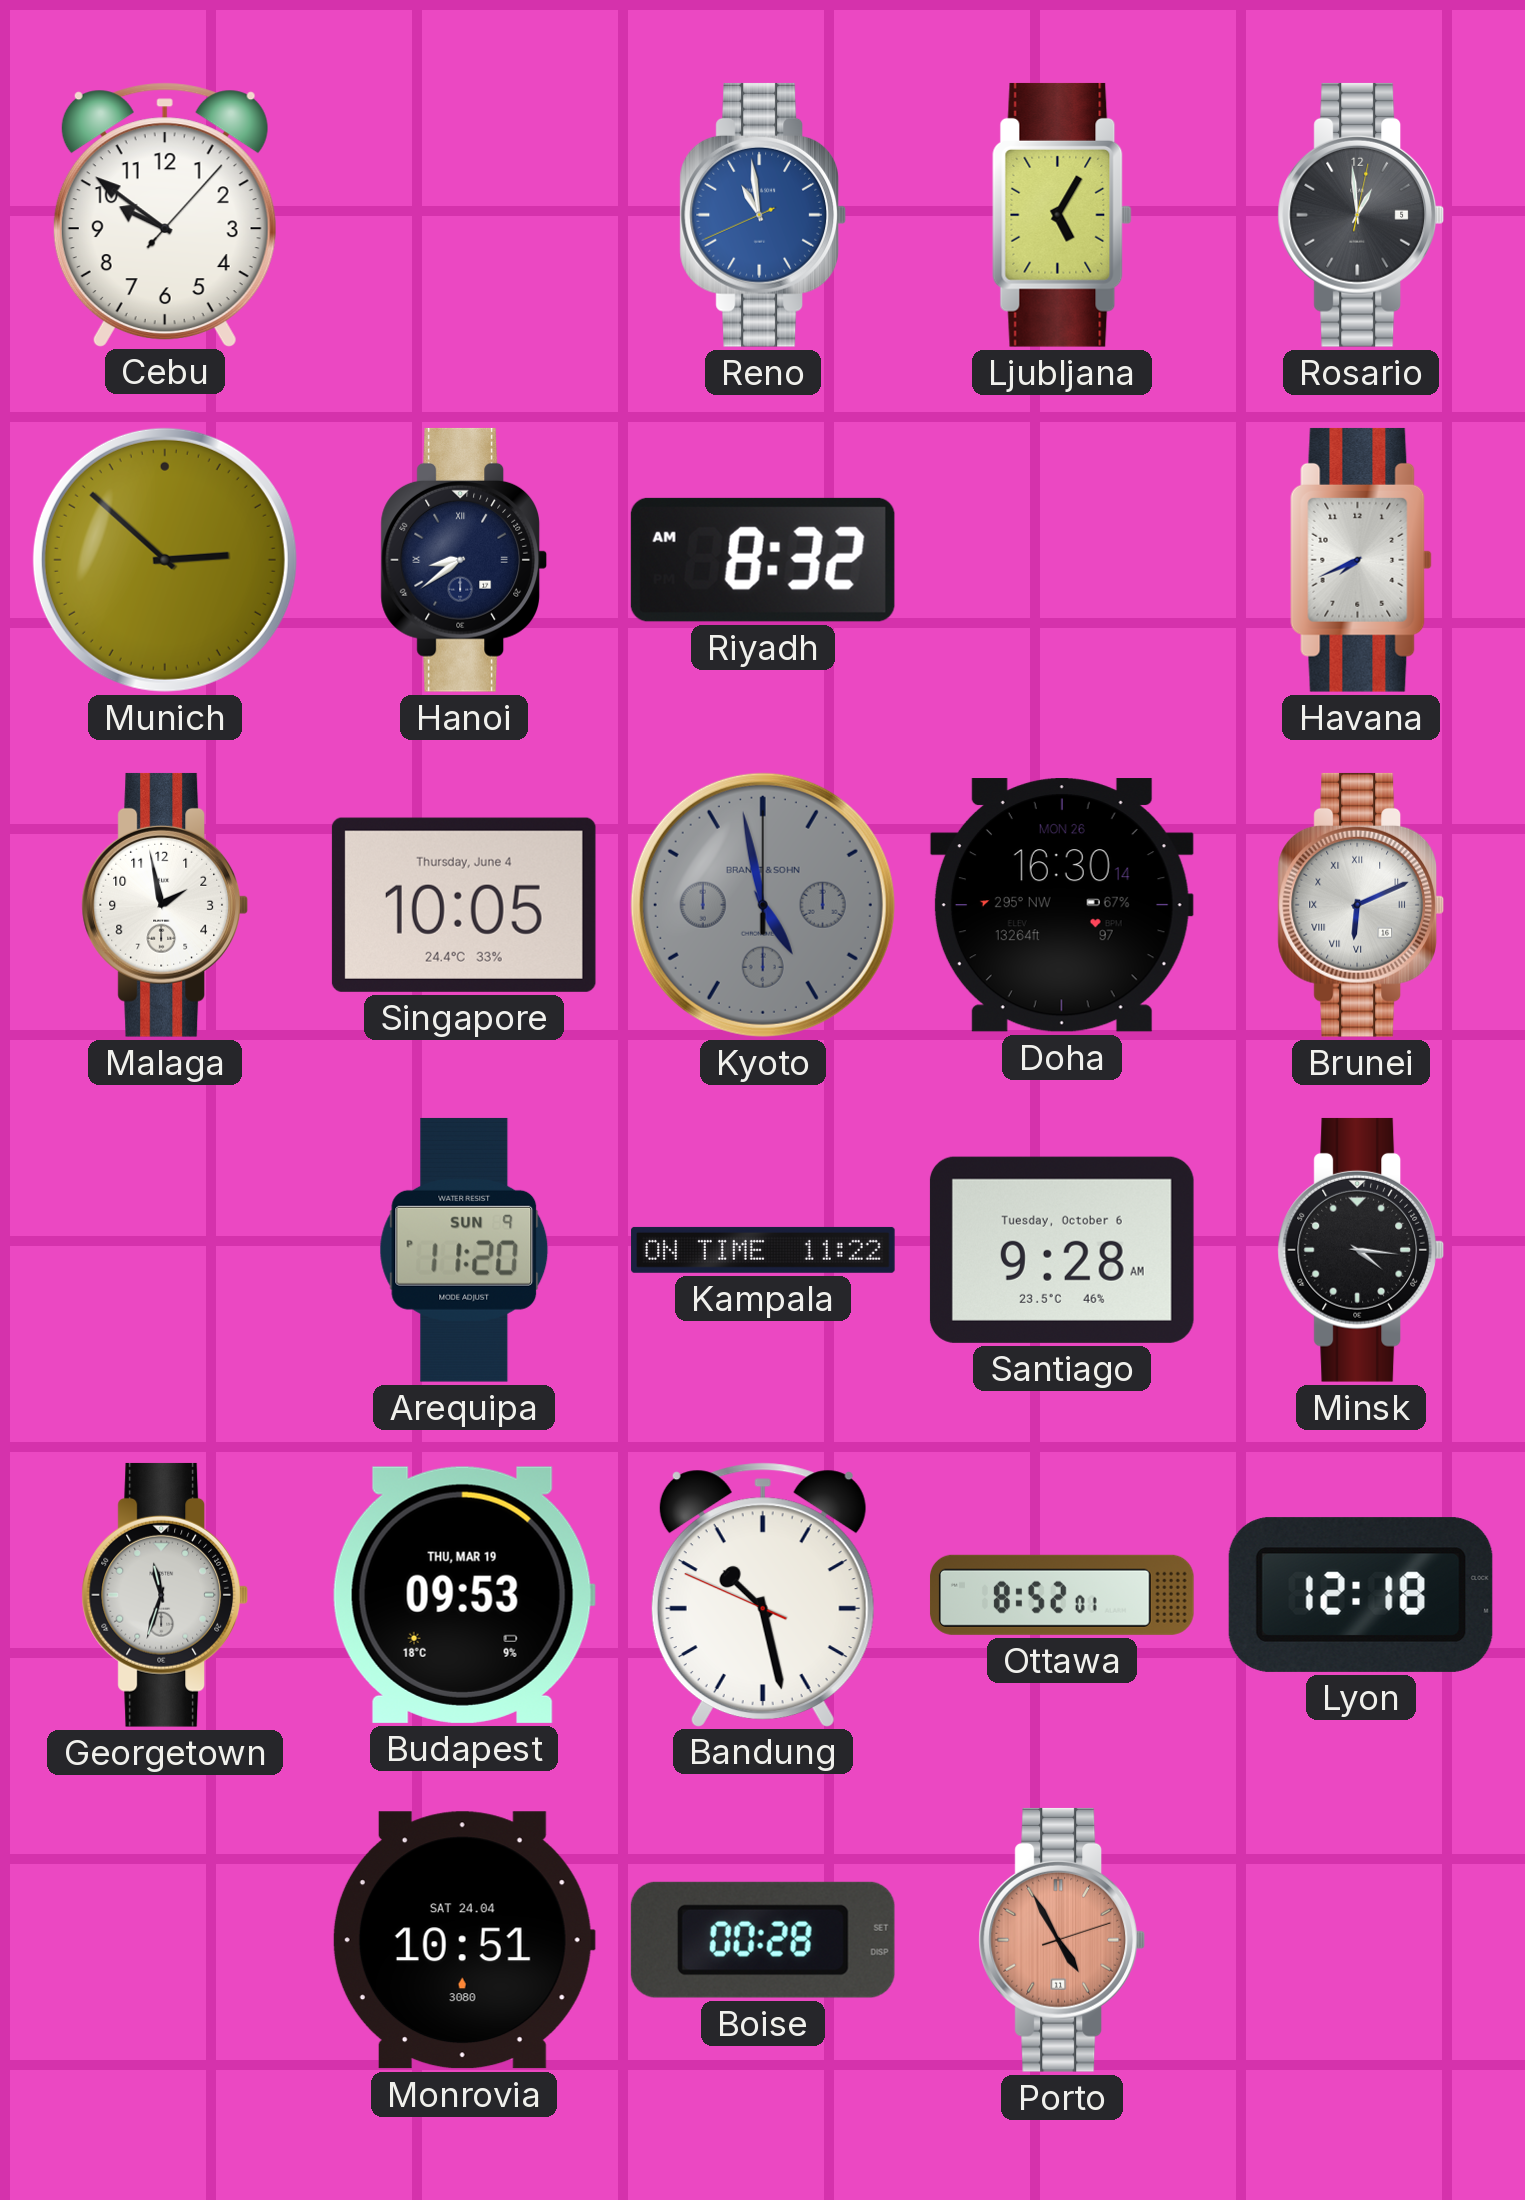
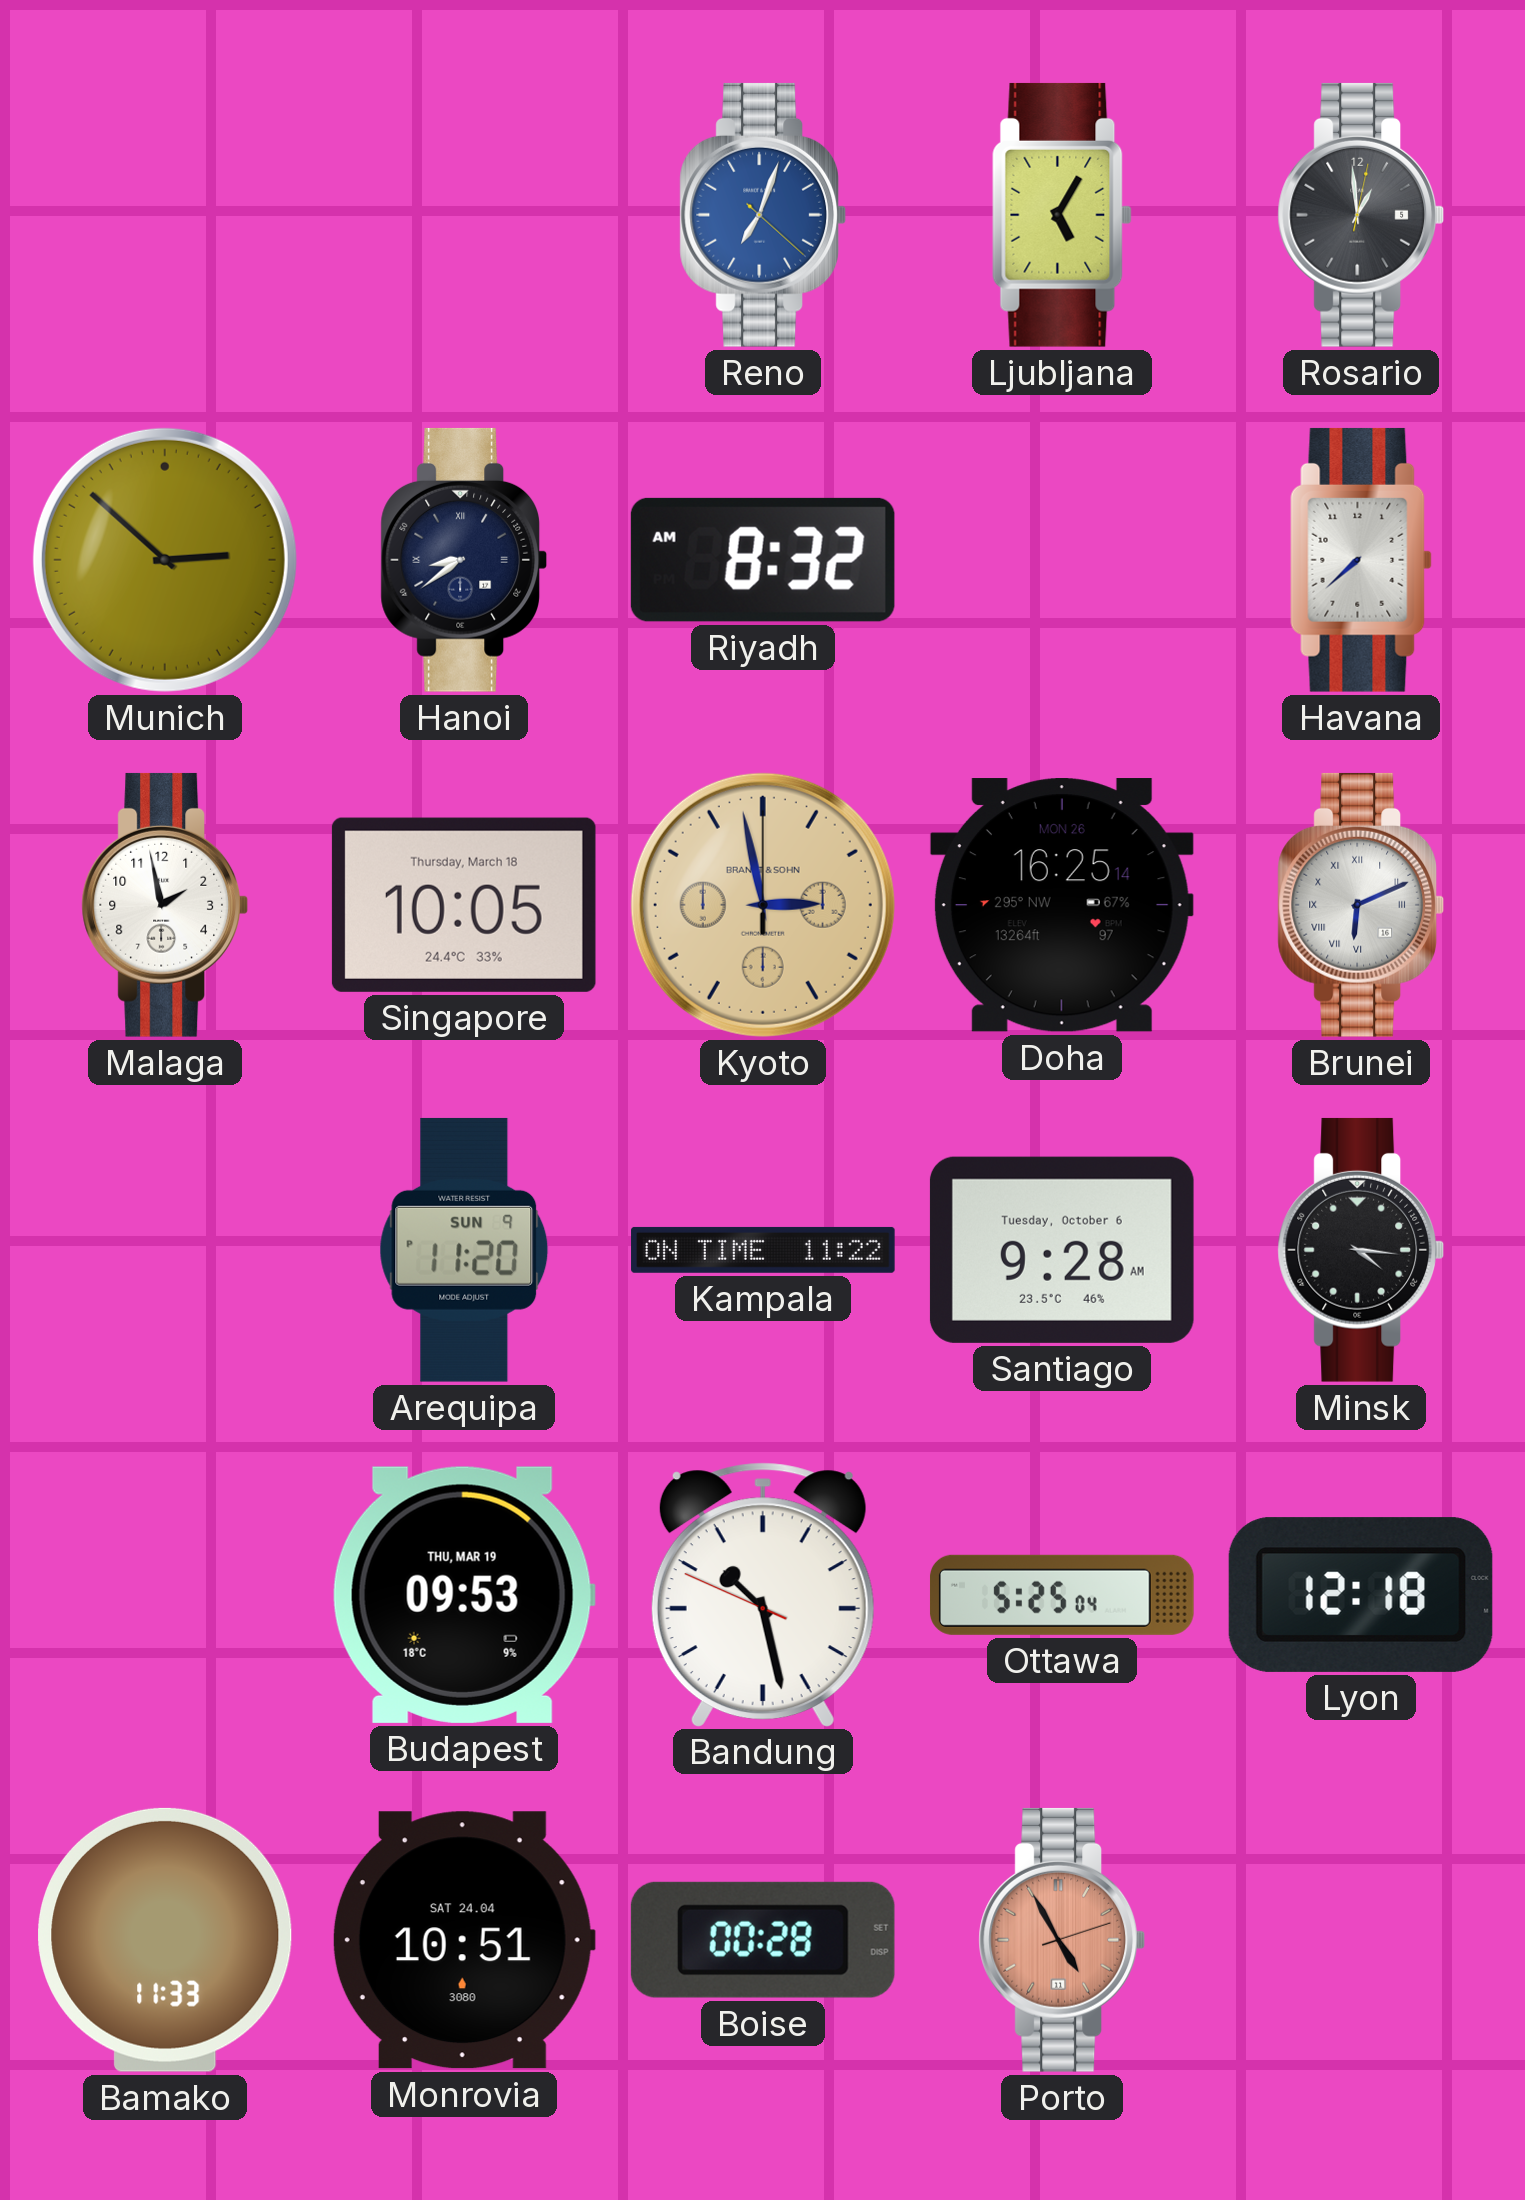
Cebu: 9:51 -> none (165, 214)
Reno: 10:58 -> 7:03 (762, 215)
Havana: 7:41 -> 7:38 (1361, 560)
Singapore date: Thursday, June 4 -> Thursday, March 18 (464, 905)
Kyoto: 4:58 -> 2:58 (763, 905)
Kyoto dial: grey -> champagne (763, 905)
Doha: 16:30 -> 16:25 (1062, 906)
Georgetown: 11:33 -> none (164, 1595)
Ottawa: 8:52 -> 5:25 (1062, 1595)
Bamako: none -> 11:33 (165, 1940)
